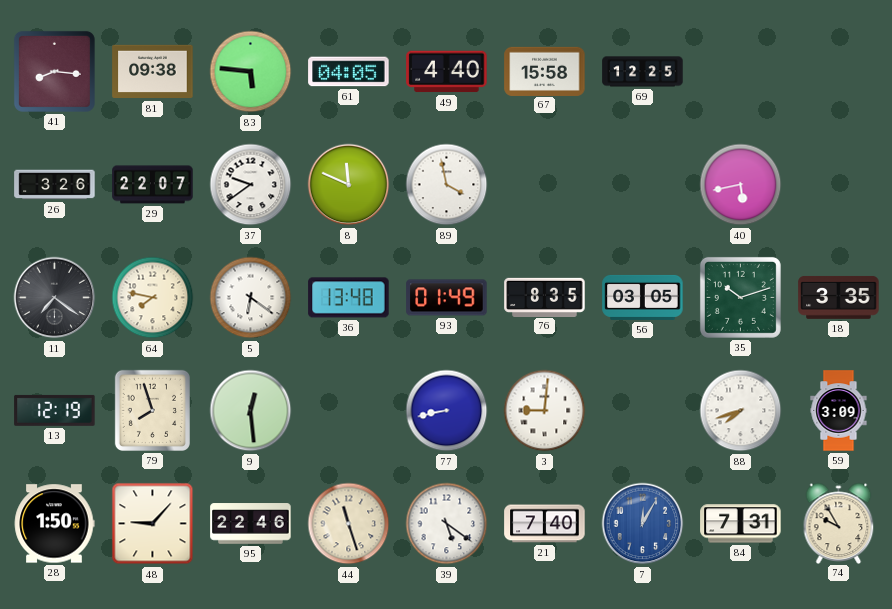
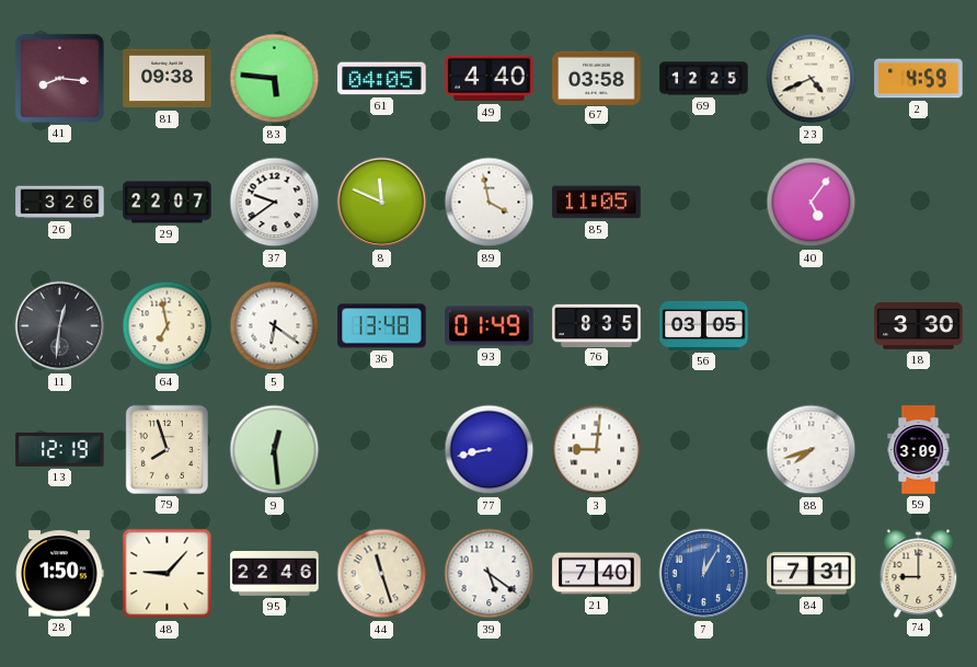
67: 15:58 -> 03:58 (597, 78)
23: none -> 4:41 (812, 79)
2: none -> 4:59 (919, 79)
85: none -> 11:05 (597, 203)
40: 5:43 -> 5:06 (812, 203)
11: 7:21 -> 12:31 (60, 326)
64: 7:47 -> 6:58 (168, 326)
35: 10:12 -> none (740, 297)
18: 3:35 -> 3:30 (919, 325)
74: 9:55 -> 9:00 (919, 573)
